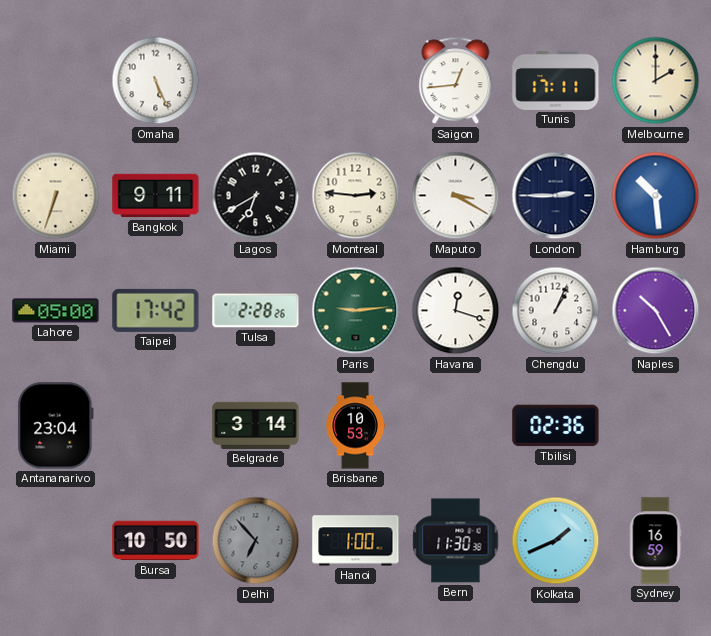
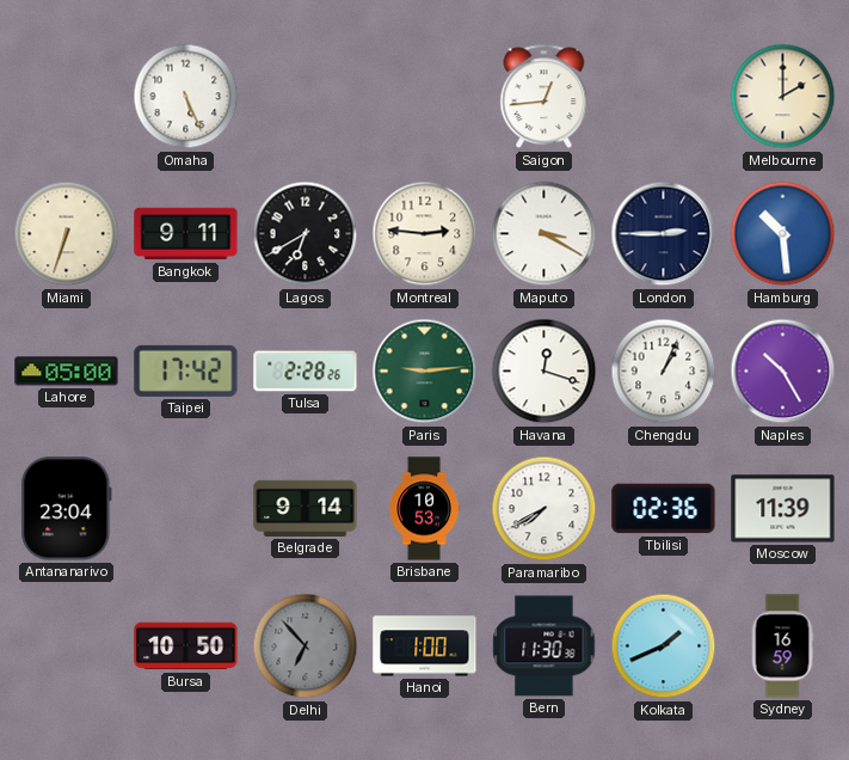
Tunis: 17:11 -> none (556, 80)
Belgrade: 3:14 -> 9:14 (306, 508)
Paramaribo: none -> 7:40 (545, 509)
Moscow: none -> 11:39 (783, 509)
